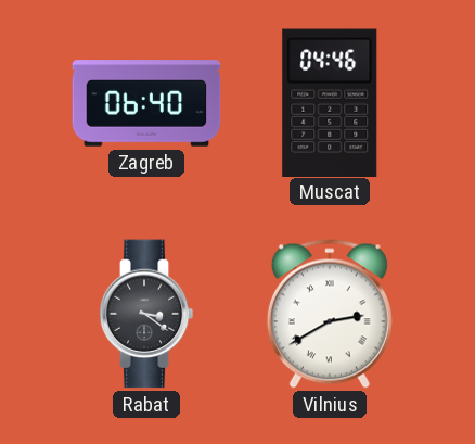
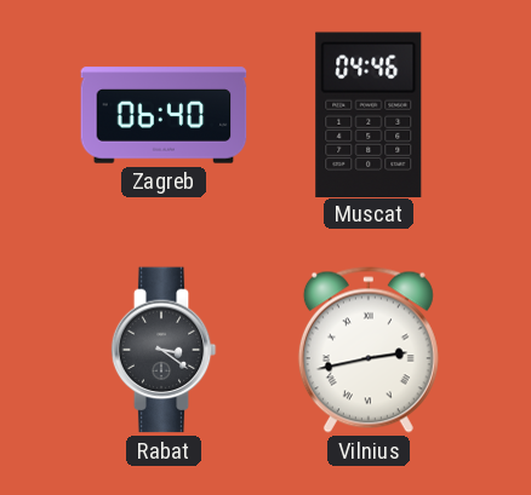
Vilnius: 2:40 -> 2:43 (369, 350)
